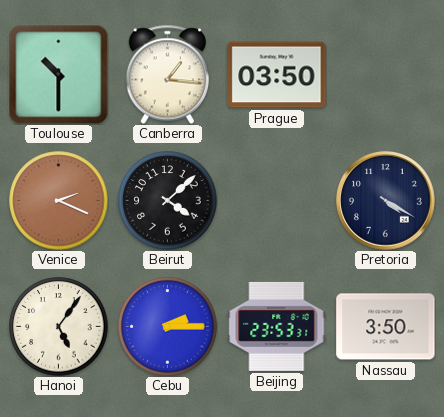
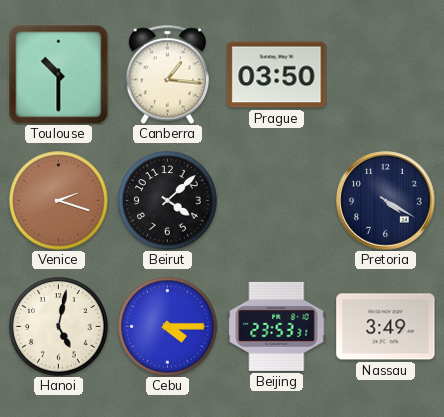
Venice: 2:19 -> 2:18 (59, 201)
Hanoi: 5:06 -> 5:02 (59, 327)
Cebu: 2:15 -> 4:15 (168, 327)
Nassau: 3:50 -> 3:49 (386, 327)
